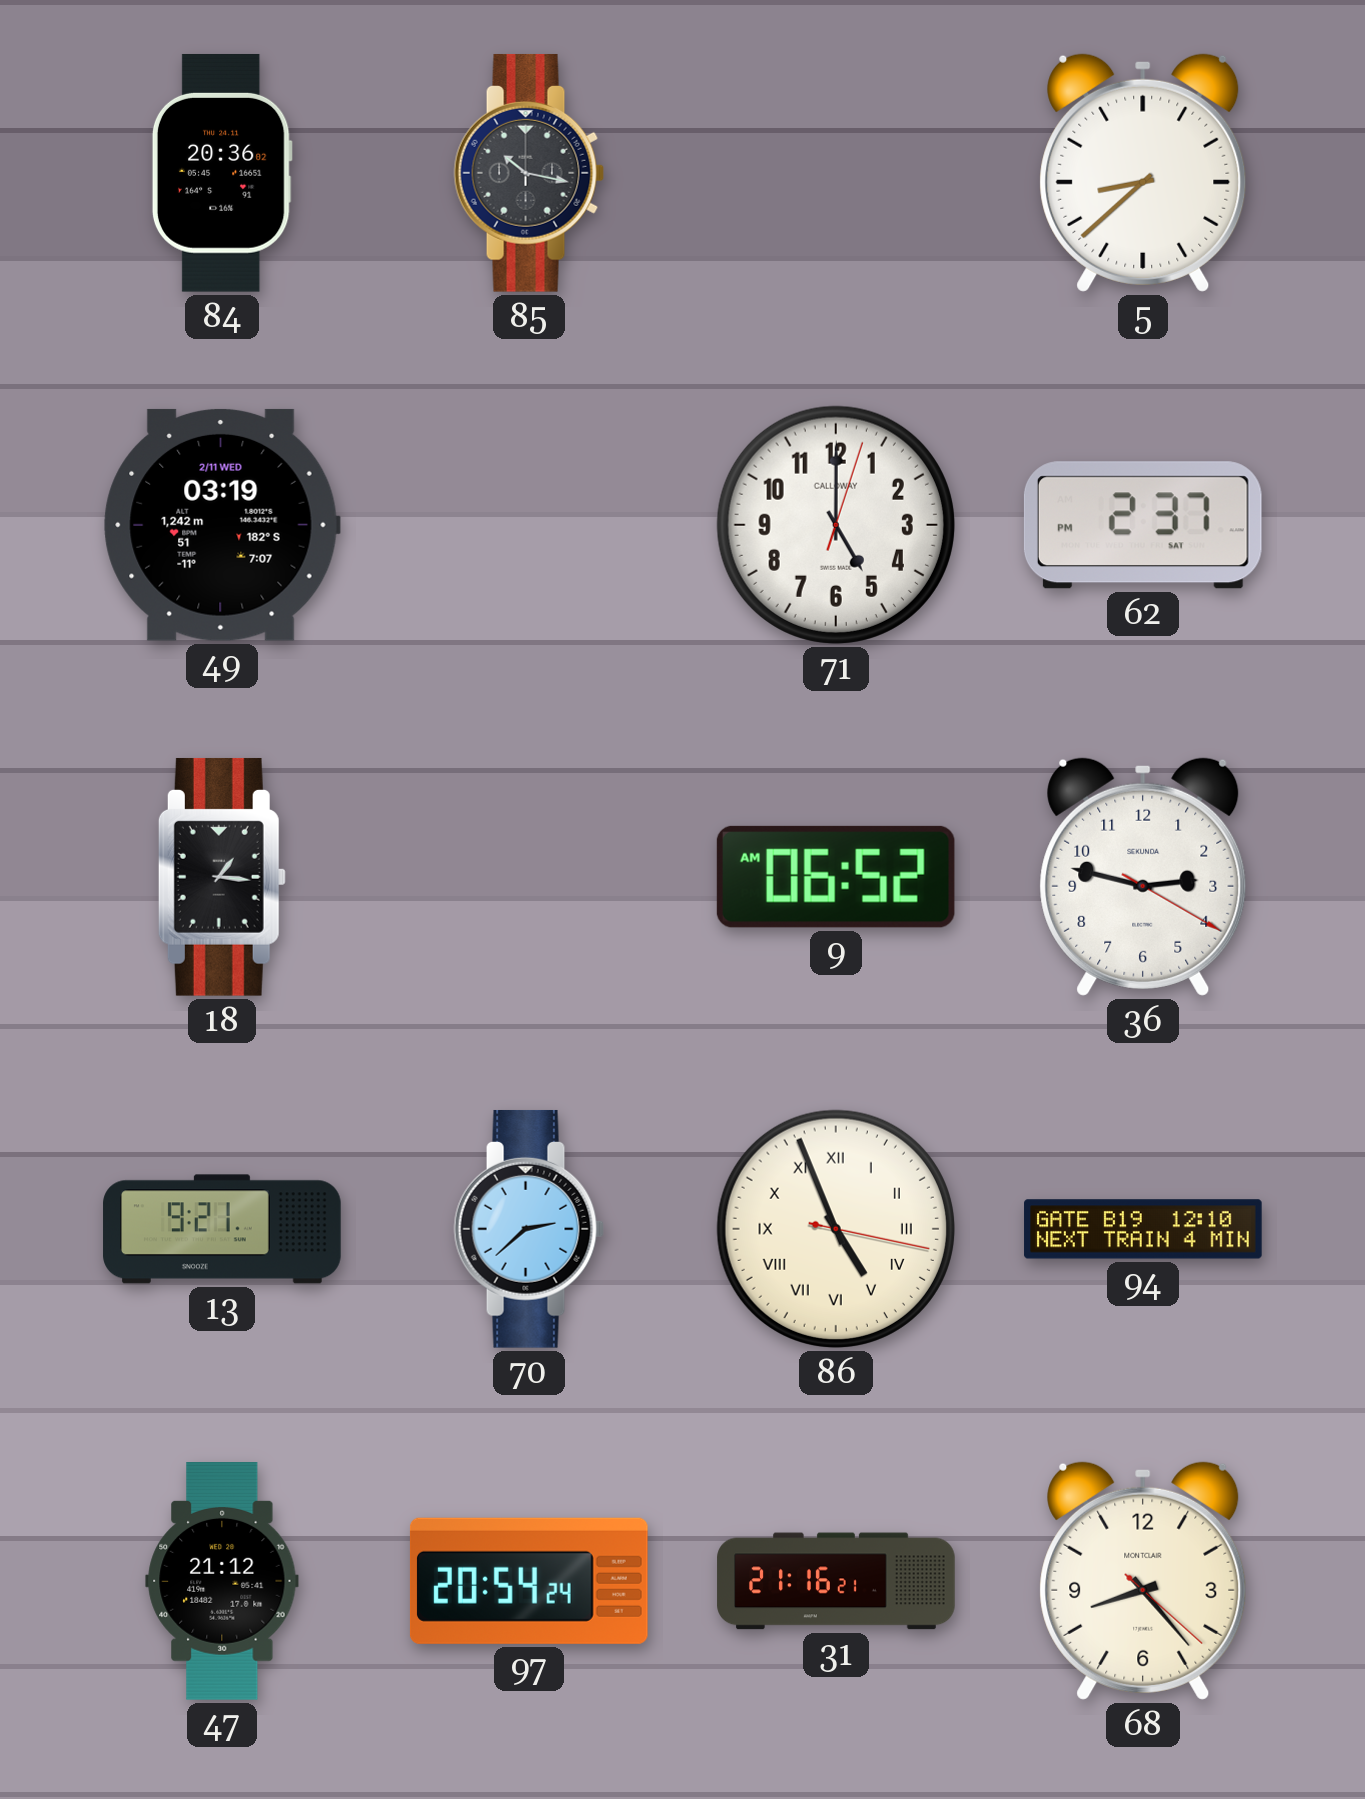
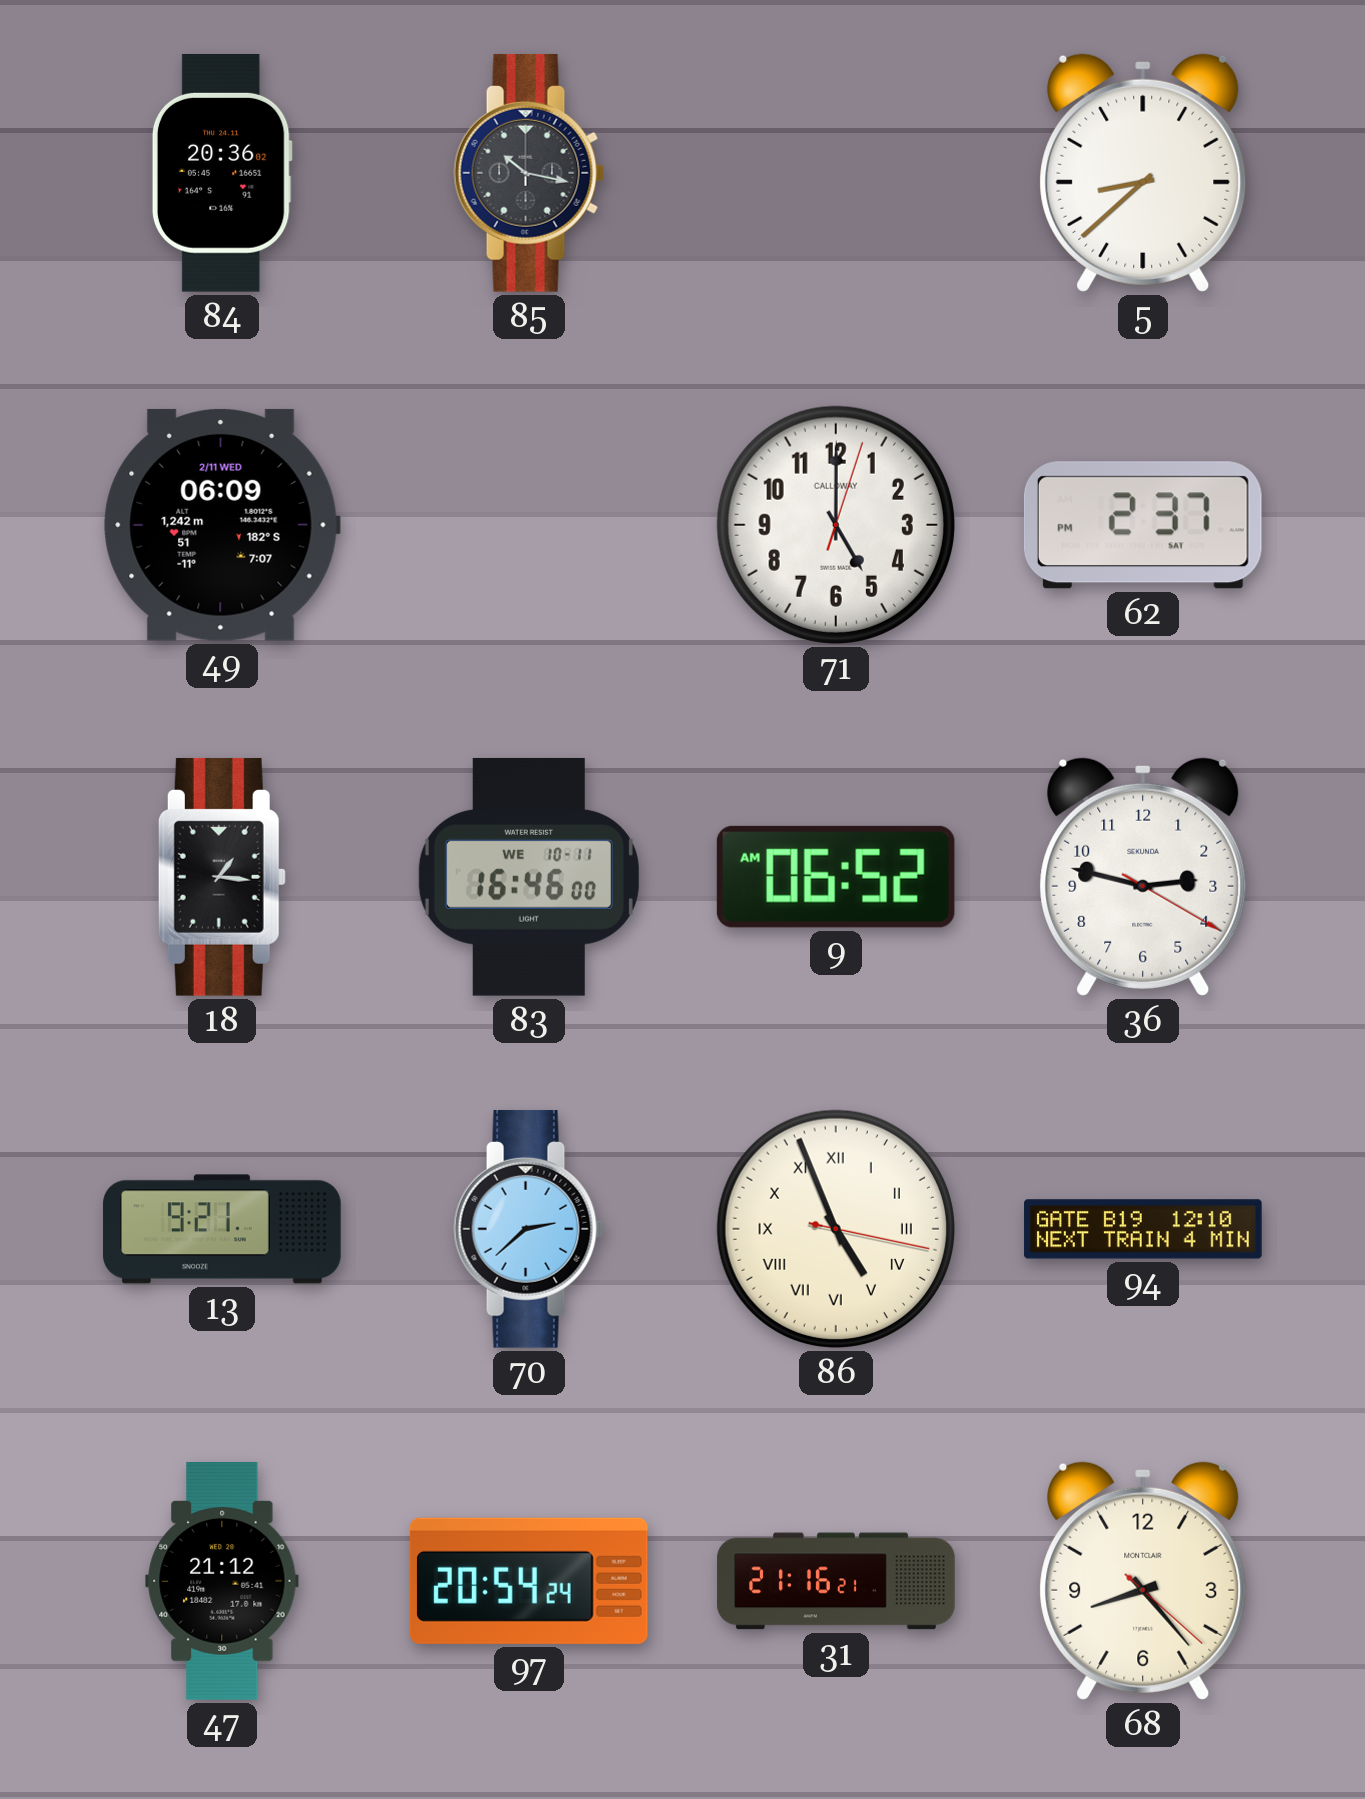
49: 03:19 -> 06:09 (222, 525)
83: none -> 16:46 (529, 877)
